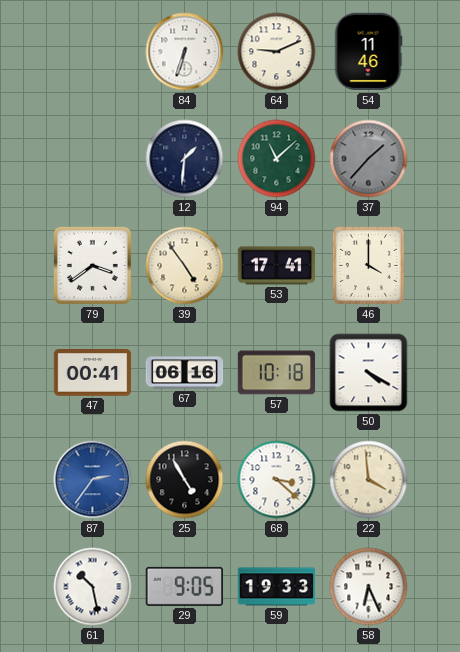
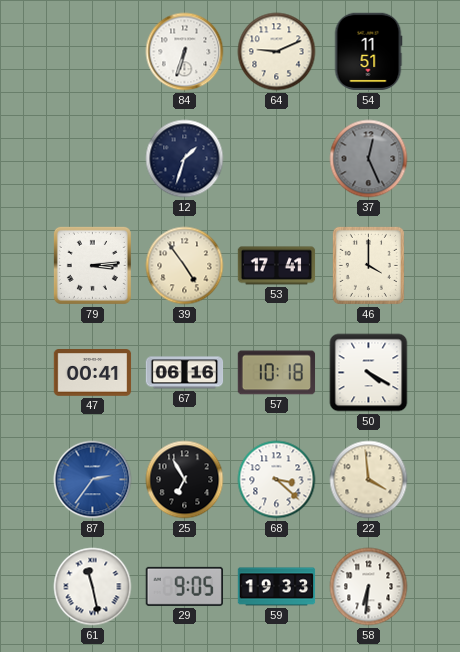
54: 11:46 -> 11:51 (368, 52)
12: 1:31 -> 1:33 (185, 159)
94: 11:08 -> none (277, 159)
37: 1:37 -> 12:26 (369, 159)
79: 3:39 -> 3:14 (92, 265)
25: 4:55 -> 6:55 (185, 480)
61: 10:28 -> 11:28 (93, 587)
58: 6:26 -> 6:31 (369, 587)
